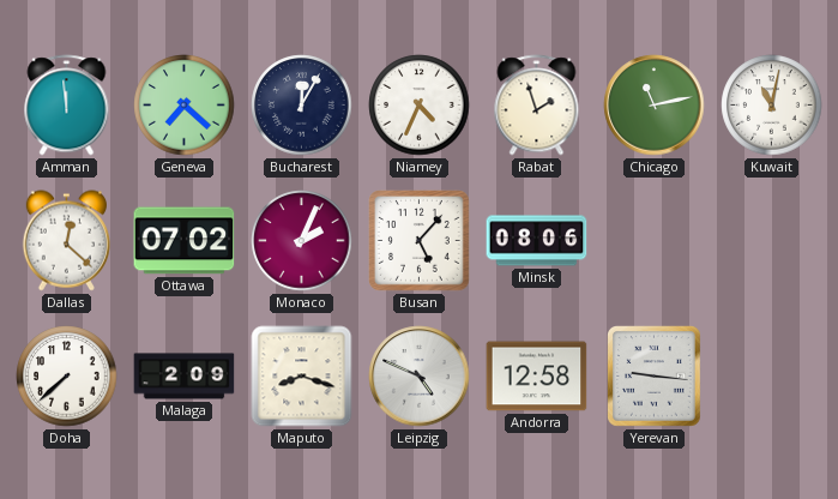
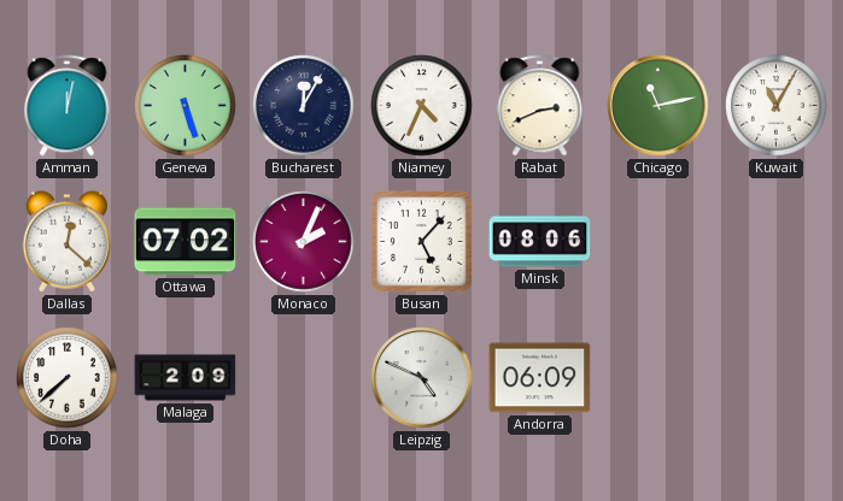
Amman: 11:59 -> 12:02 (68, 106)
Geneva: 7:22 -> 5:27 (186, 106)
Rabat: 1:57 -> 2:41 (540, 106)
Kuwait: 11:02 -> 11:05 (777, 106)
Maputo: 8:18 -> none (302, 377)
Andorra: 12:58 -> 06:09 (540, 378)
Yerevan: 9:16 -> none (655, 377)
